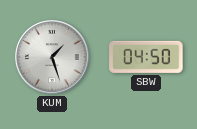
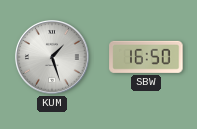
SBW: 04:50 -> 16:50 (146, 57)
